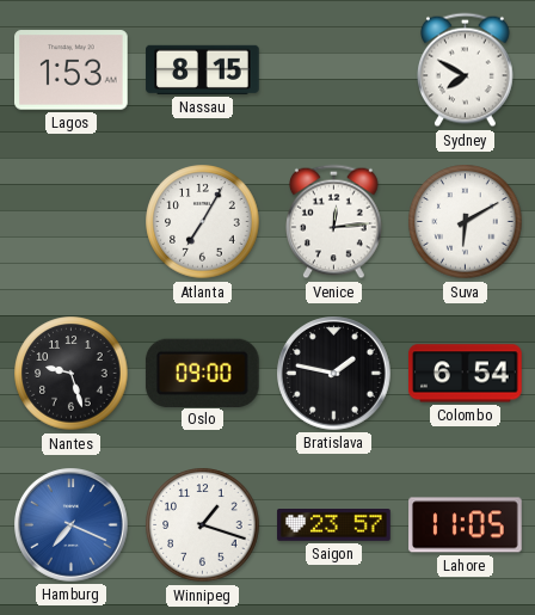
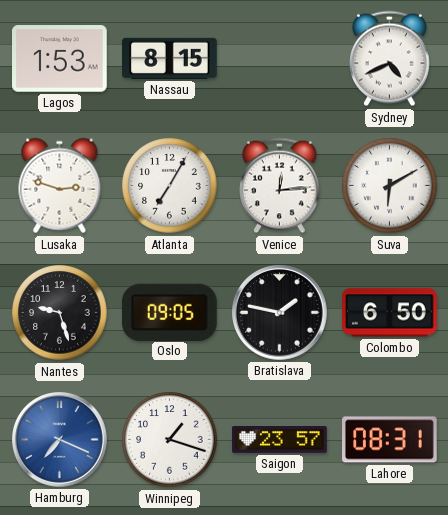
Sydney: 7:50 -> 4:41 (390, 59)
Lusaka: none -> 2:48 (60, 186)
Oslo: 09:00 -> 09:05 (169, 312)
Colombo: 6:54 -> 6:50 (390, 313)
Lahore: 11:05 -> 08:31 (390, 440)
